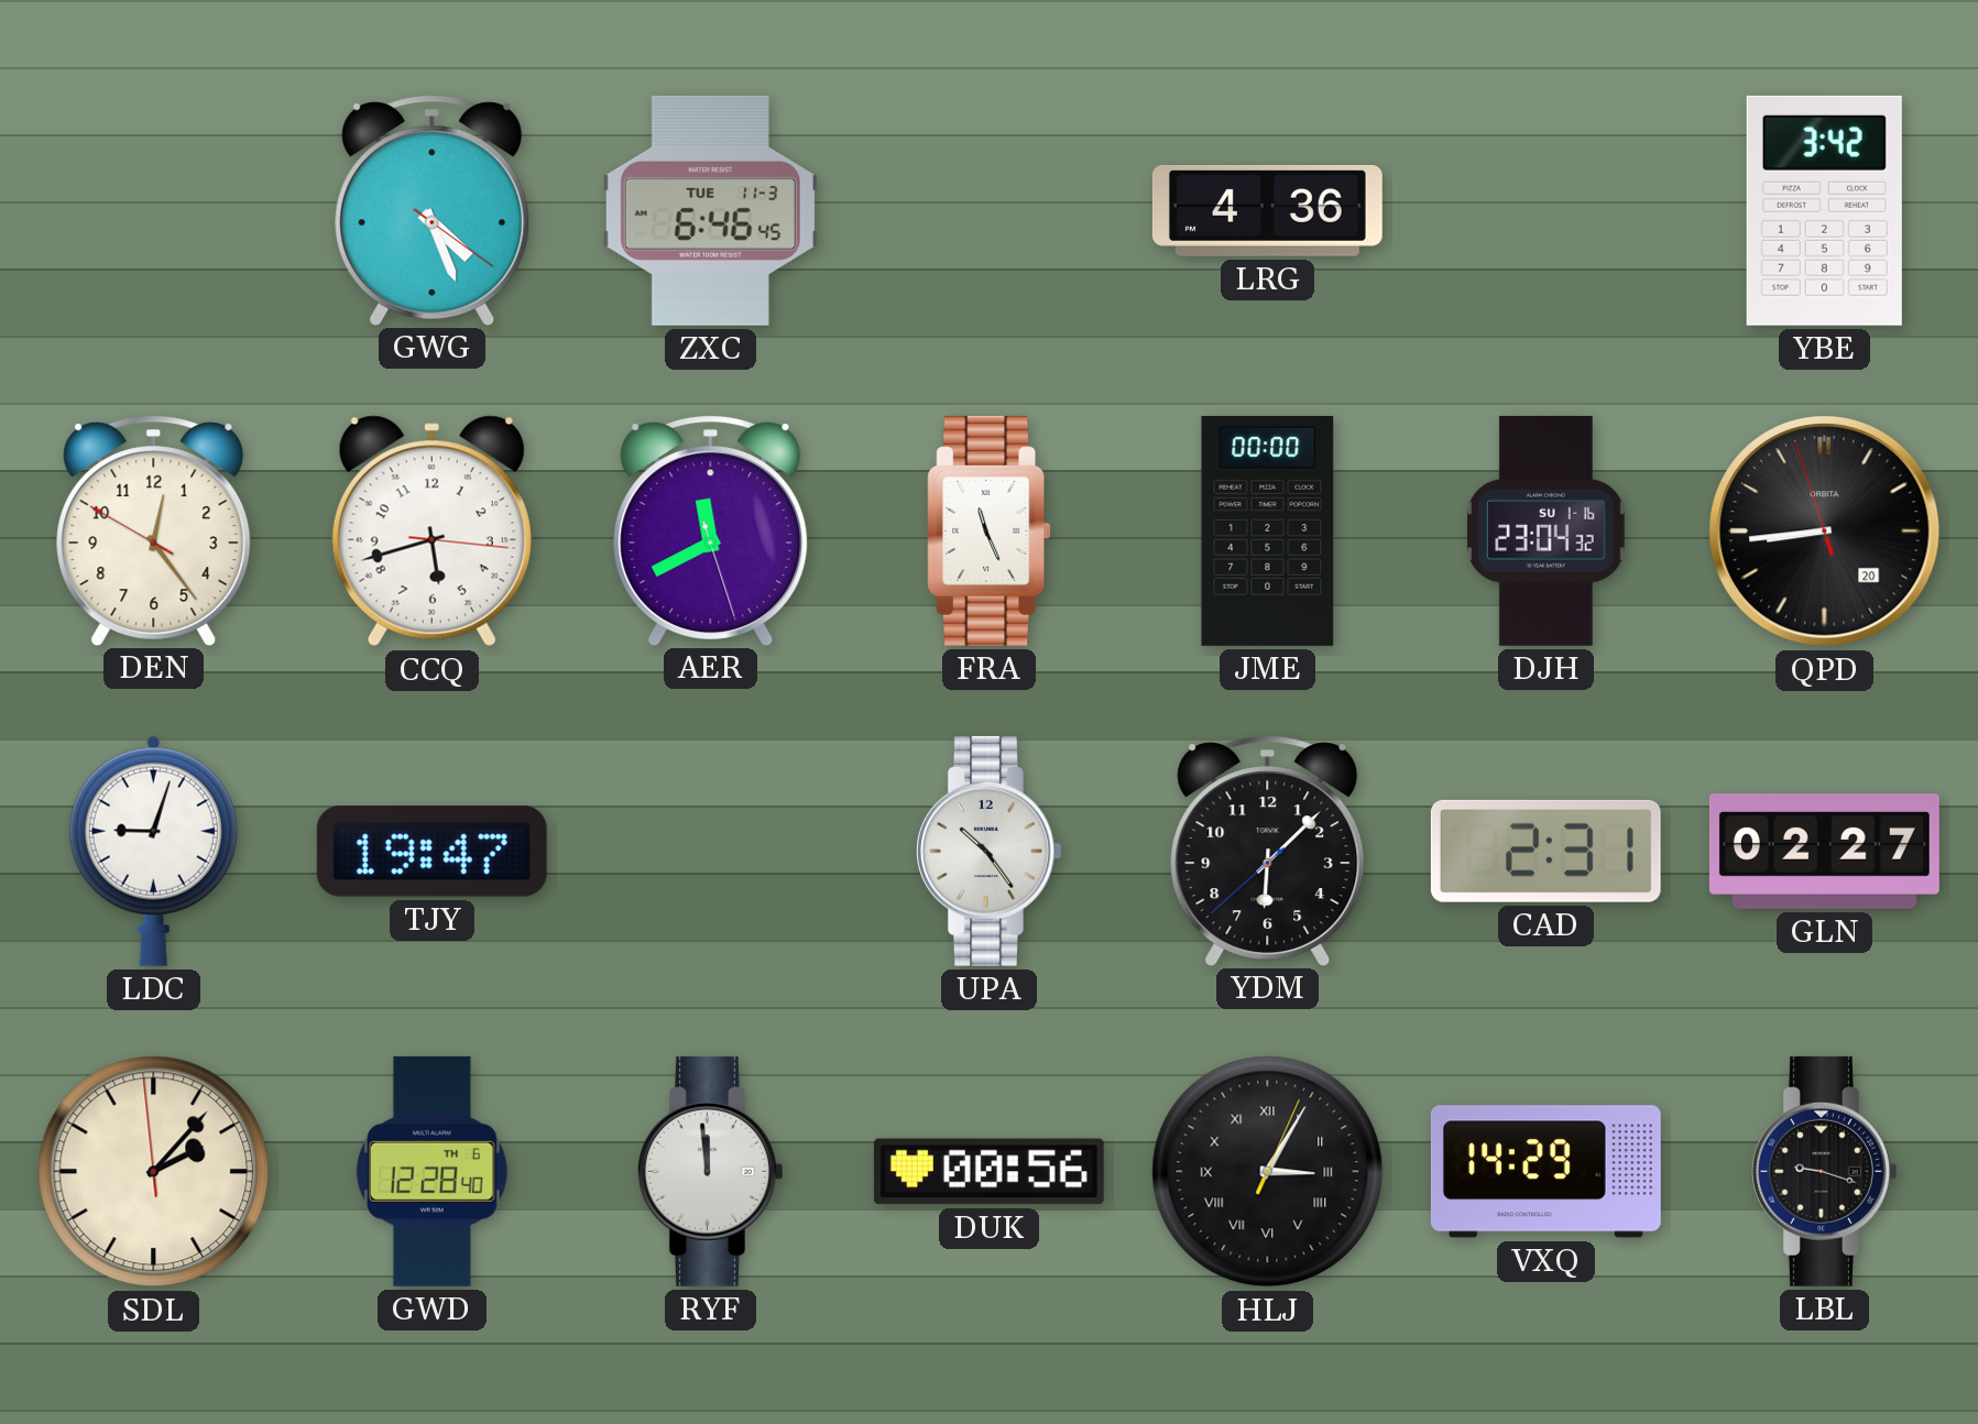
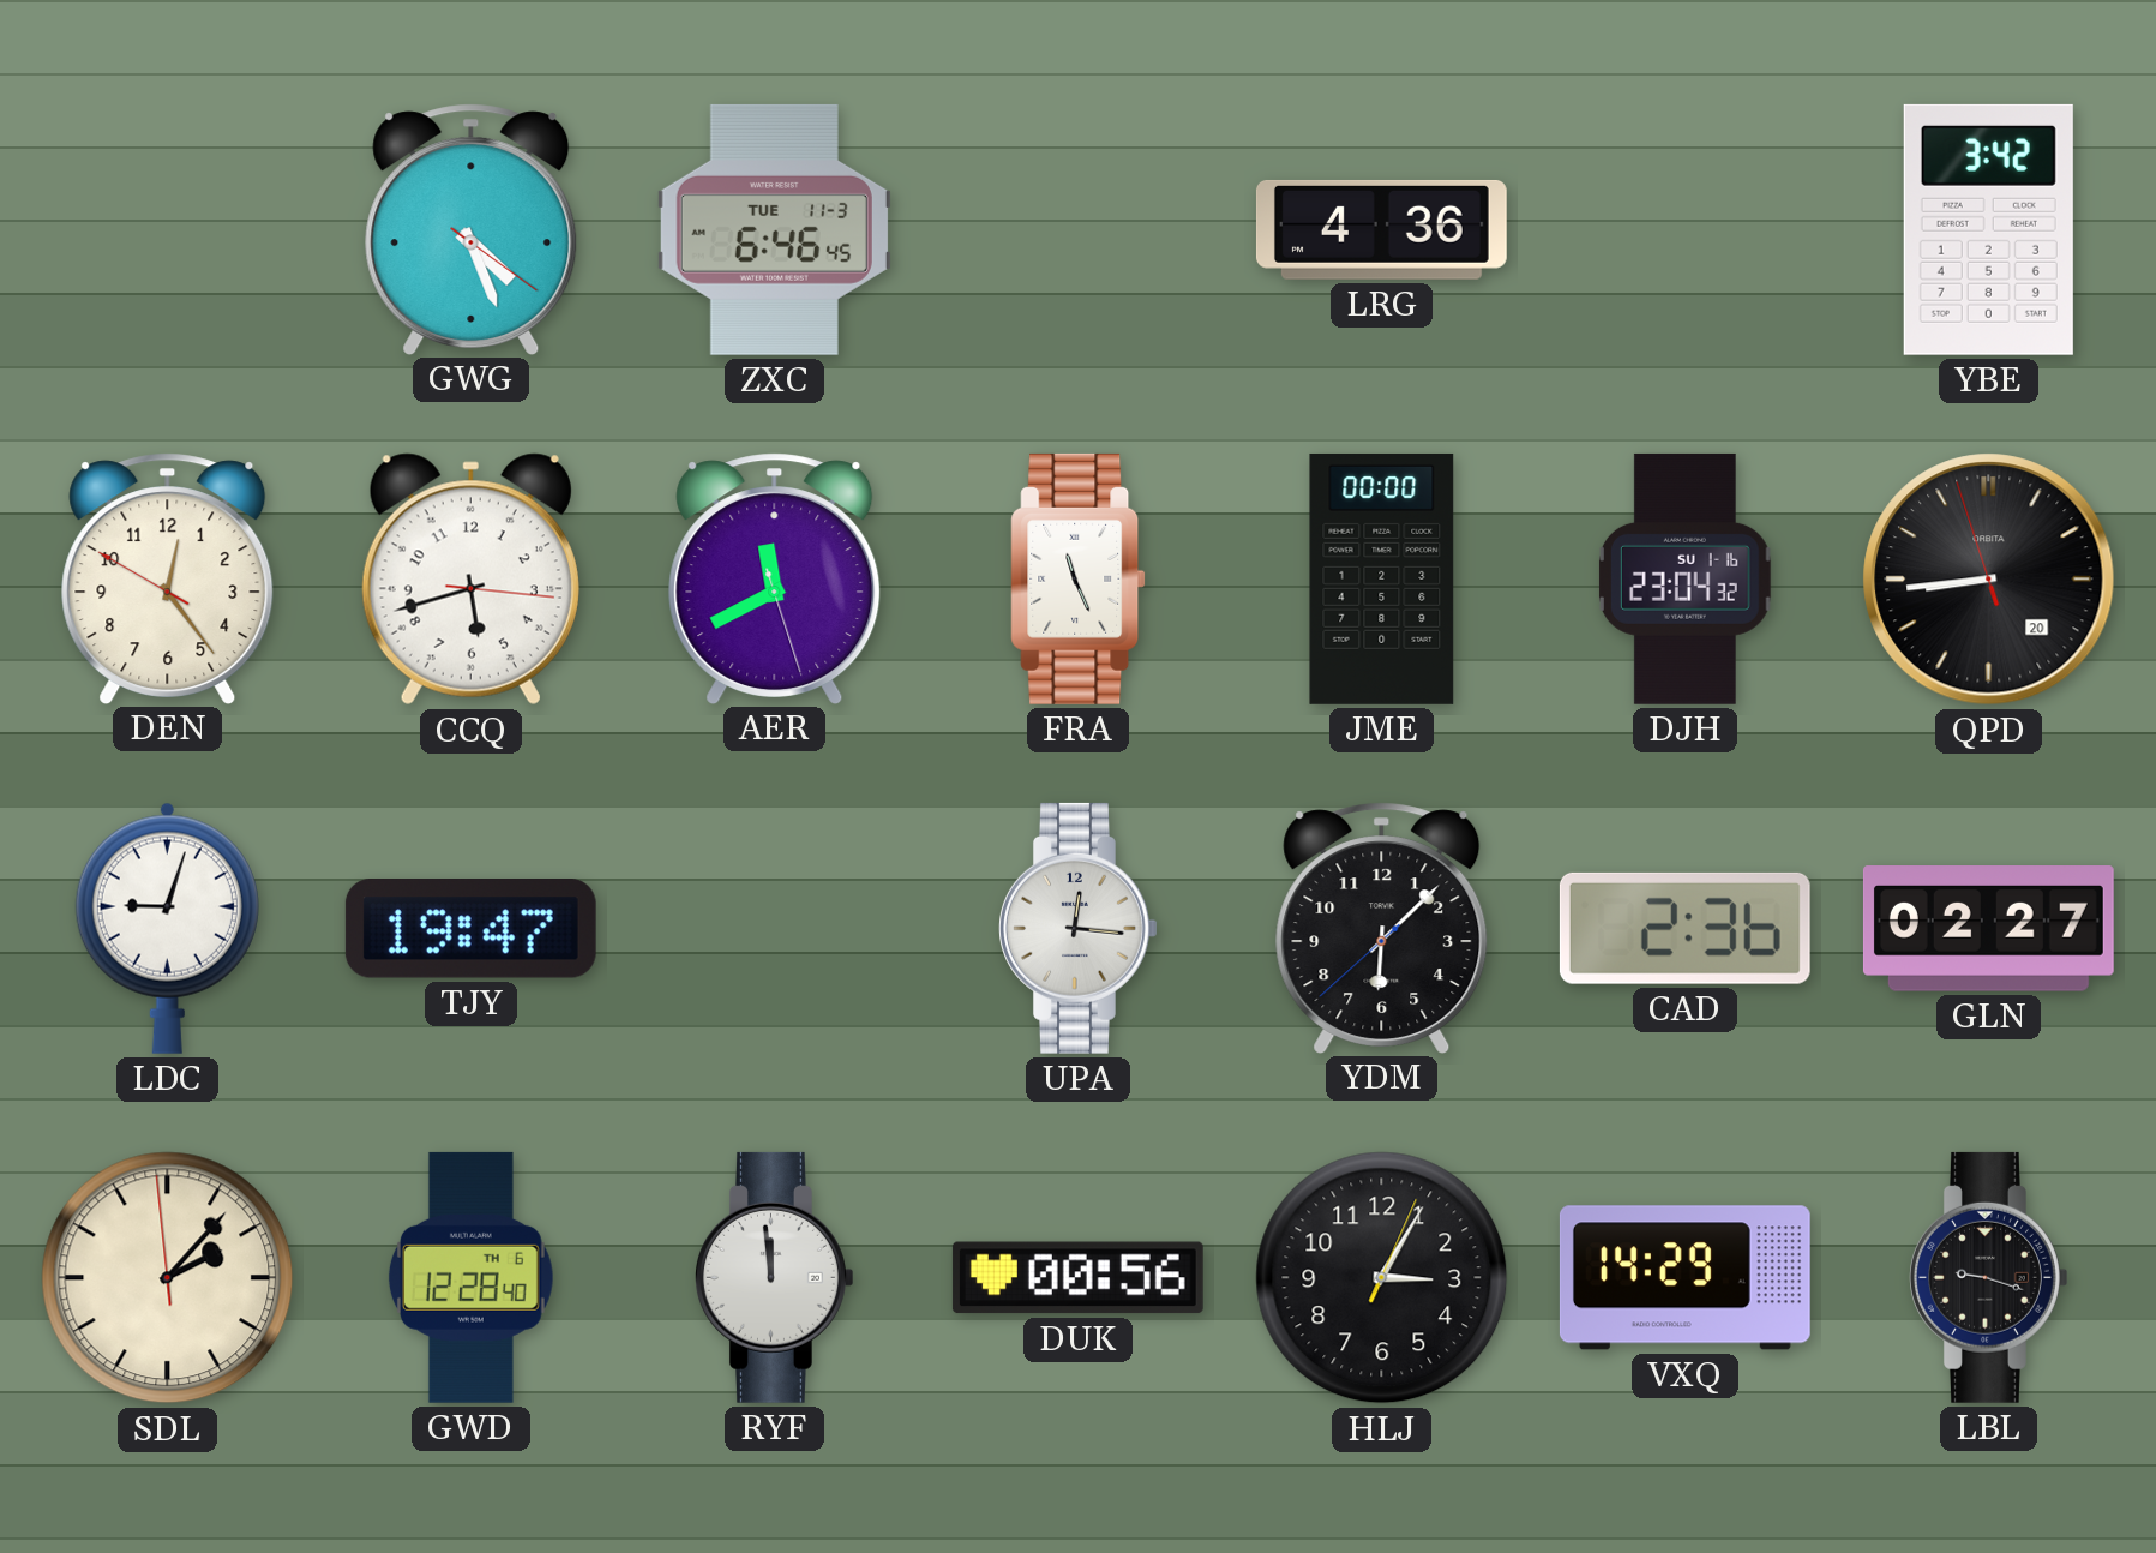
UPA: 10:24 -> 12:16 (1079, 928)
CAD: 2:31 -> 2:36 (1684, 928)
HLJ numerals: Roman -> Arabic (1382, 1278)
